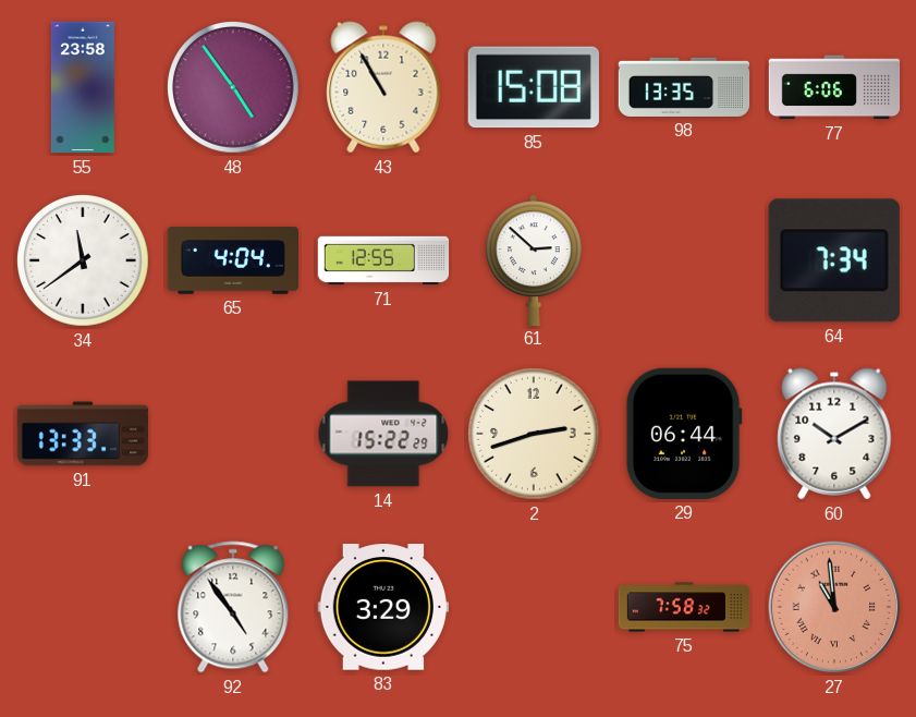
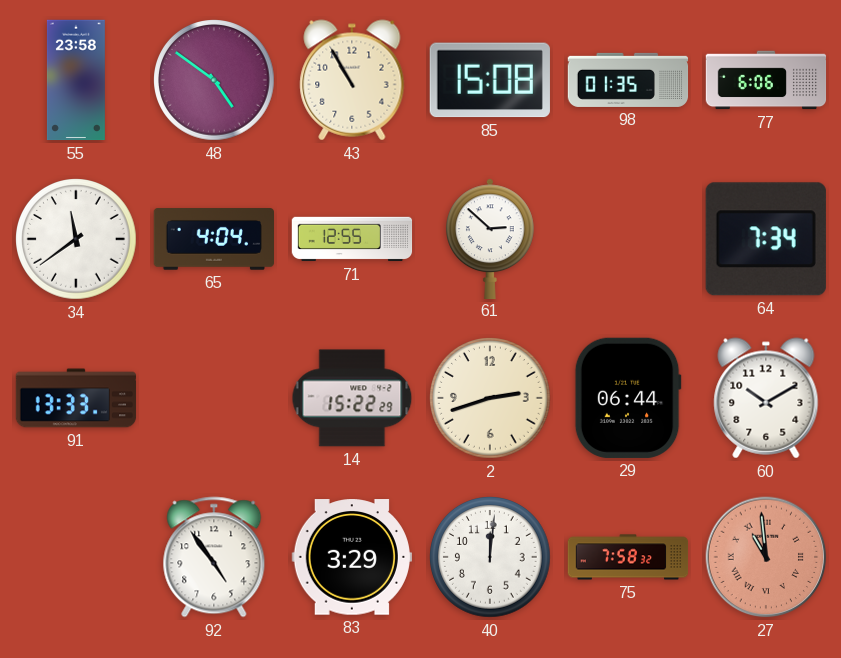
48: 4:54 -> 4:51 (215, 81)
98: 13:35 -> 01:35 (628, 80)
40: none -> 12:01 (491, 558)
